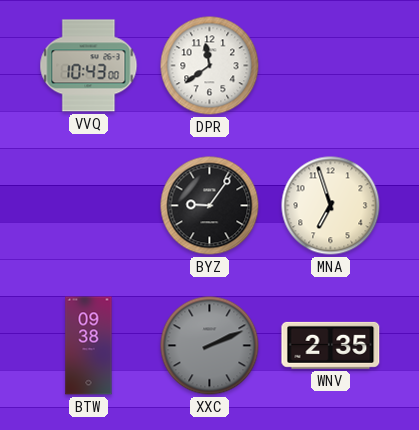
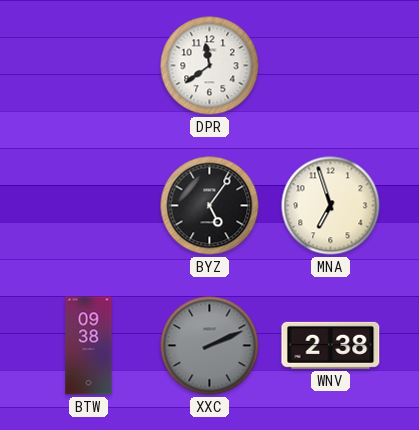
VVQ: 10:43 -> none (89, 66)
BYZ: 9:06 -> 5:06 (210, 206)
WNV: 2:35 -> 2:38 (331, 345)
